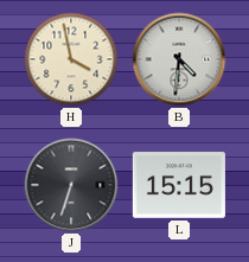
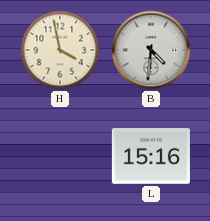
J: 6:33 -> none (71, 185)
L: 15:15 -> 15:16 (151, 156)
